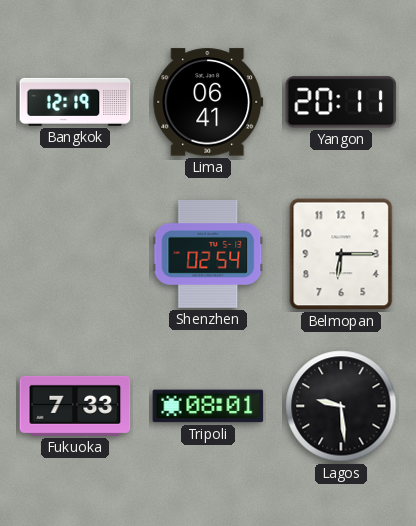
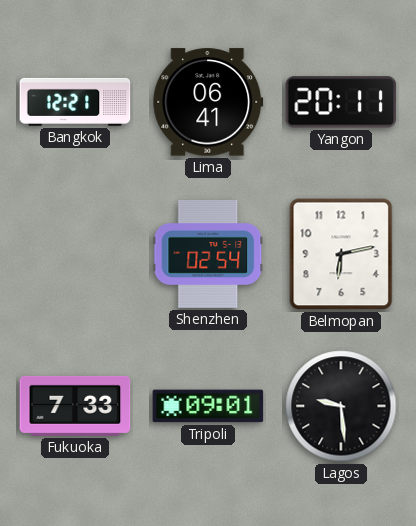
Bangkok: 12:19 -> 12:21 (75, 102)
Belmopan: 6:15 -> 6:13 (341, 254)
Tripoli: 08:01 -> 09:01 (208, 406)
